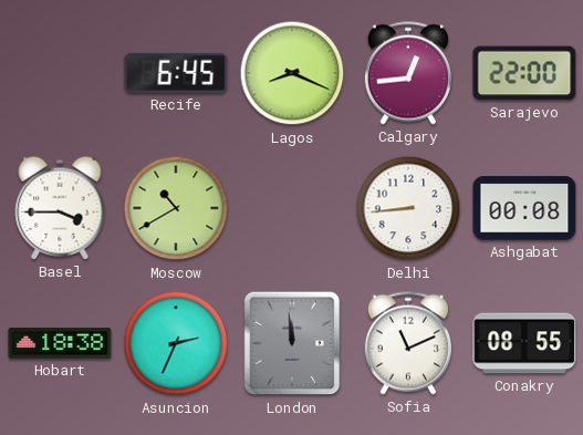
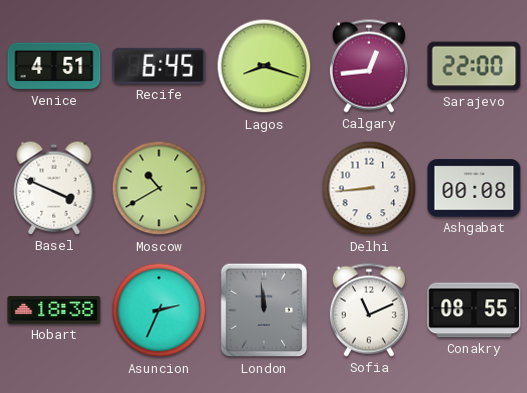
Venice: none -> 4:51 (54, 66)
Lagos: 8:19 -> 8:18 (264, 66)
Basel: 3:45 -> 3:49 (54, 188)
